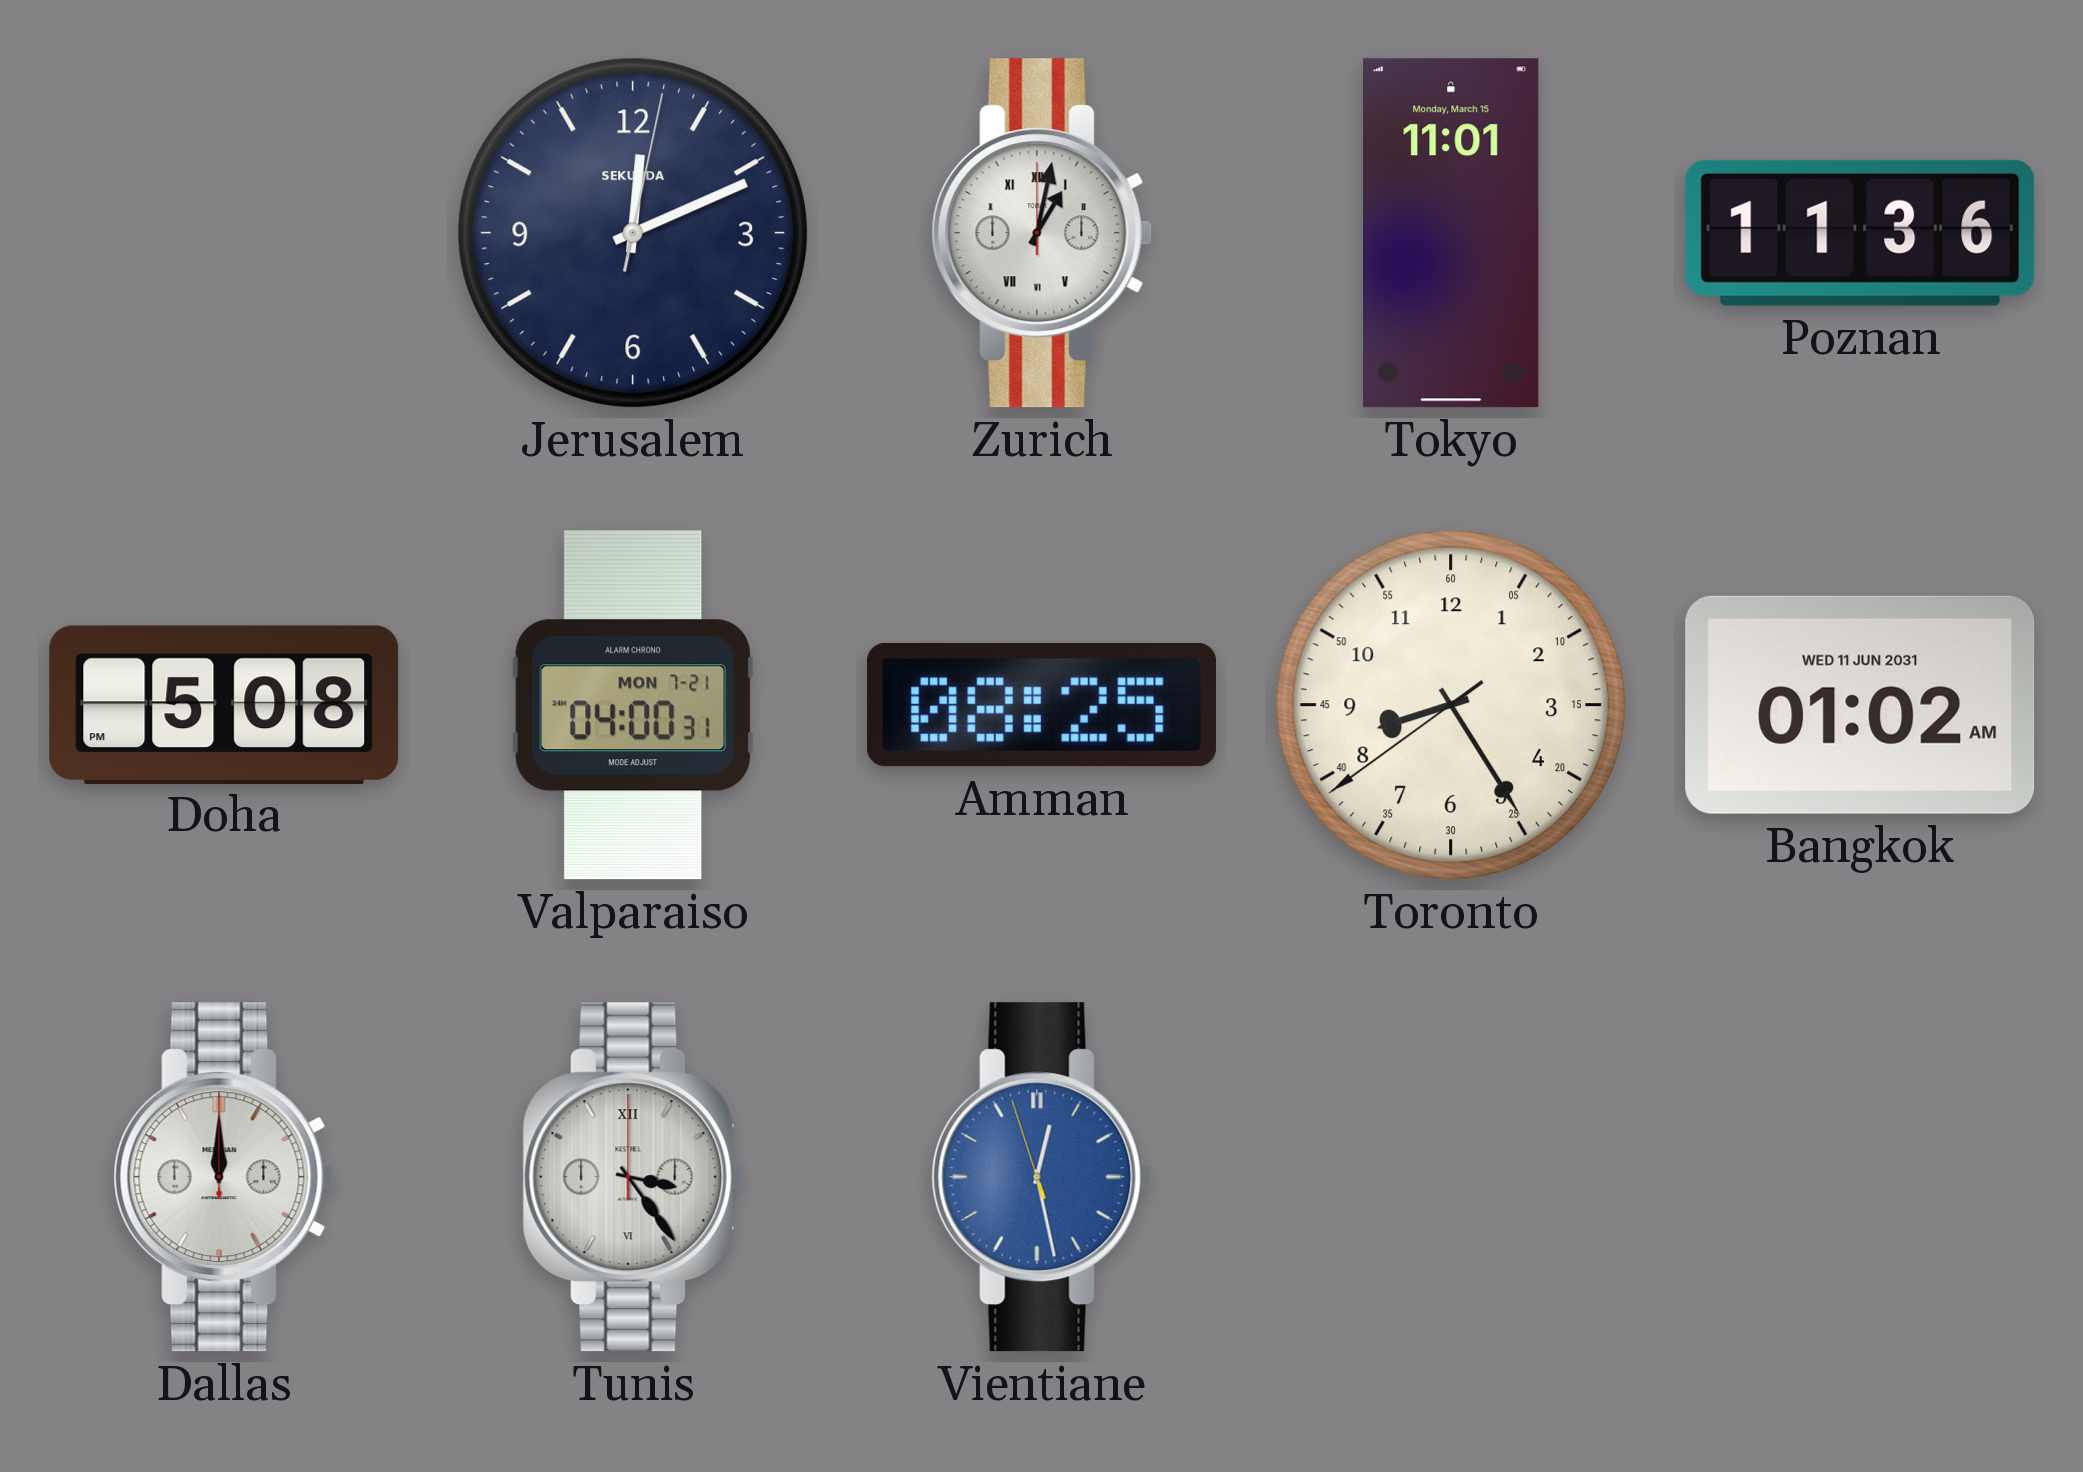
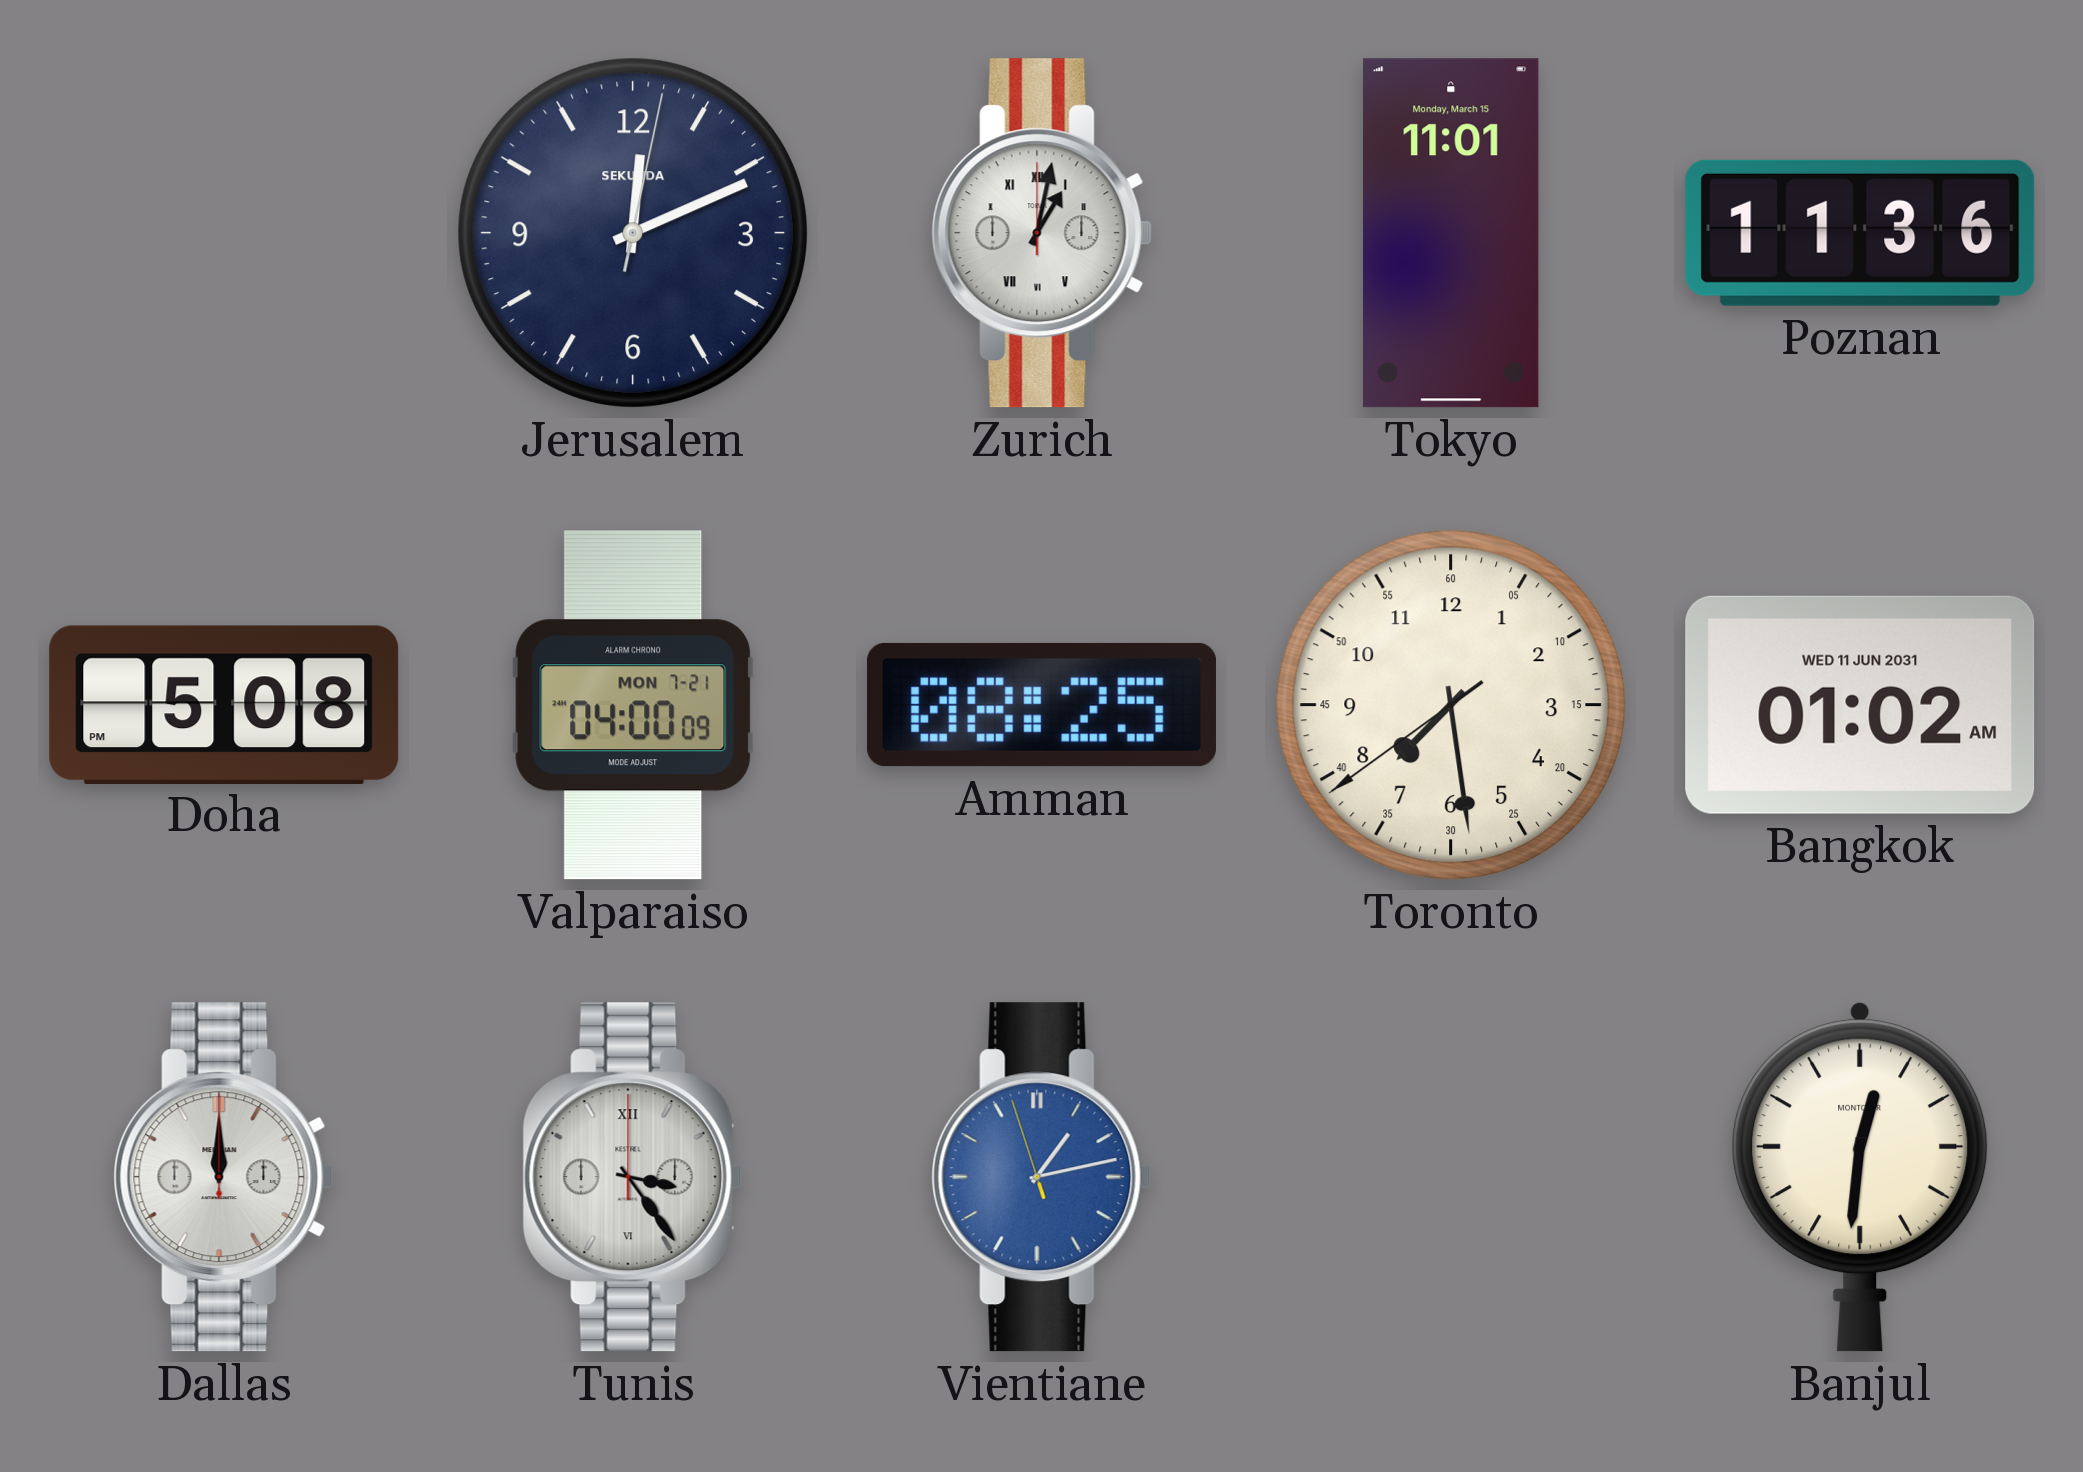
Valparaiso: 04:00:31 -> 04:00:09 (633, 705)
Toronto: 8:24 -> 7:28 (1451, 705)
Vientiane: 12:27 -> 1:12 (1042, 1177)
Banjul: none -> 12:31 (1860, 1177)
